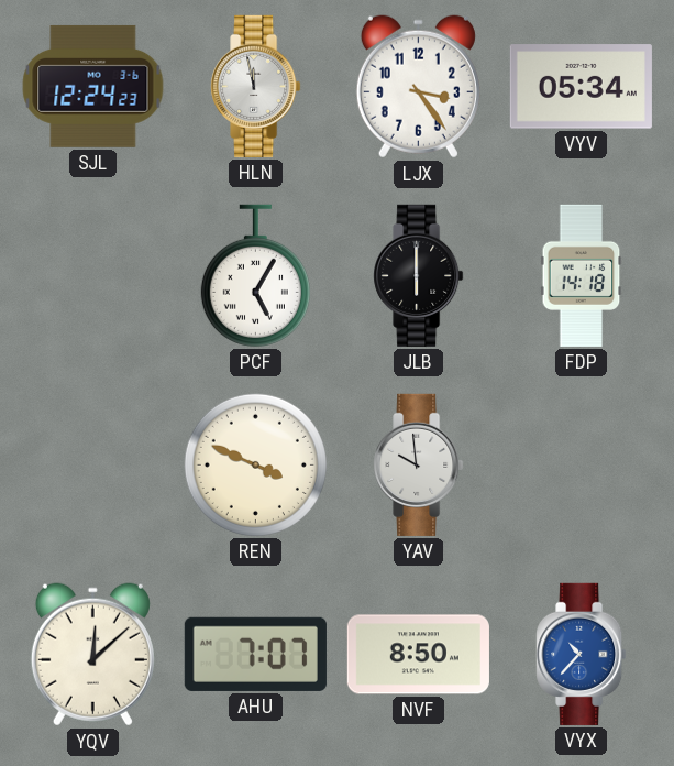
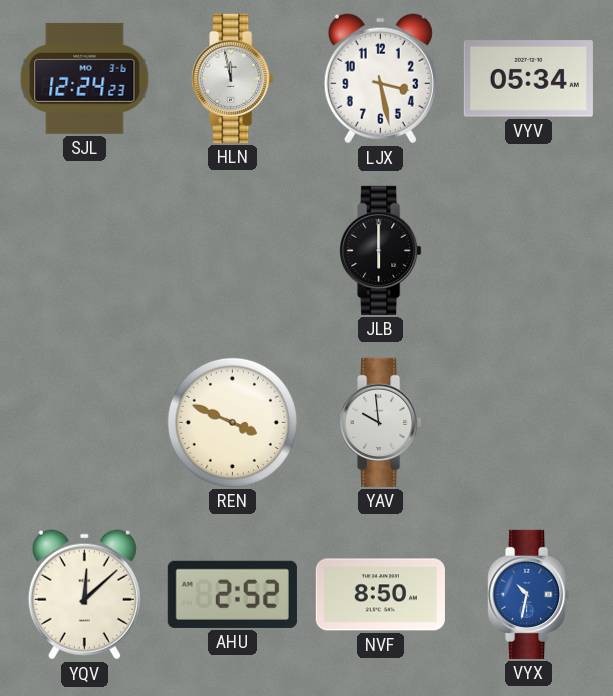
LJX: 3:24 -> 3:28 (380, 79)
PCF: 5:05 -> none (255, 275)
FDP: 14:18 -> none (582, 275)
AHU: 7:07 -> 2:52 (232, 594)
VYX: 10:37 -> 10:32 (529, 594)
